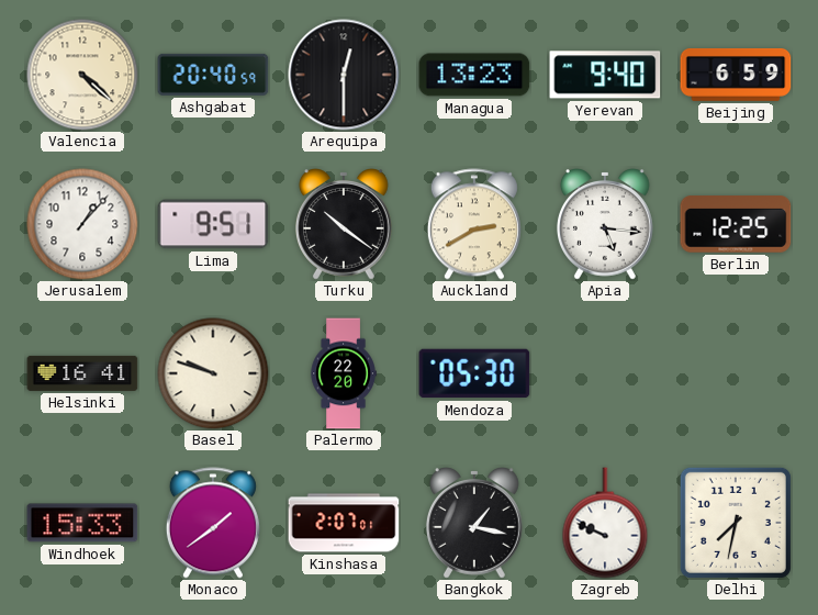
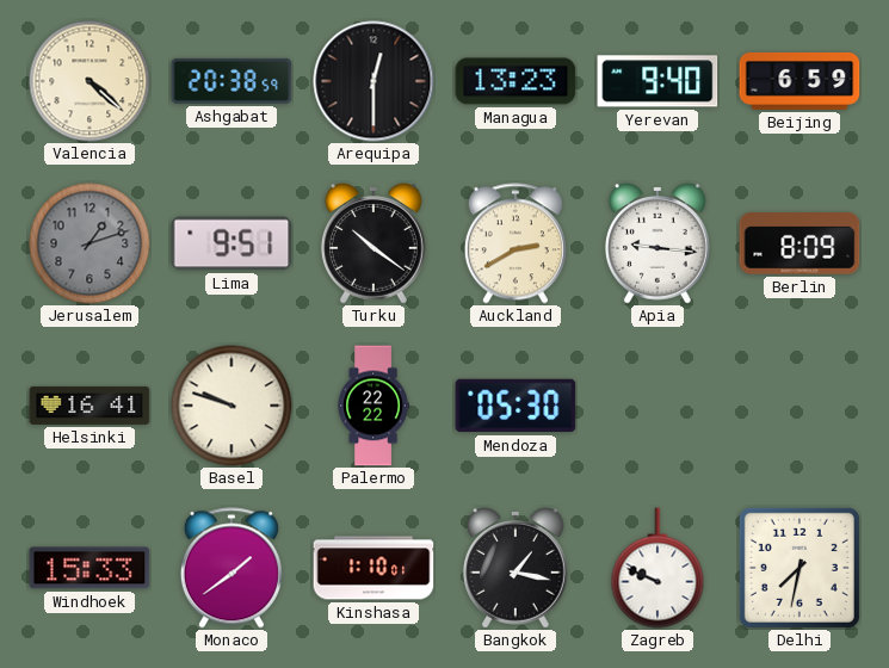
Ashgabat: 20:40 -> 20:38 (231, 81)
Jerusalem: 1:07 -> 1:12 (89, 243)
Jerusalem dial: white -> grey (89, 243)
Apia: 5:16 -> 9:16 (658, 245)
Berlin: 12:25 -> 8:09 (800, 245)
Palermo: 22:20 -> 22:22 (373, 406)
Kinshasa: 2:07 -> 1:10 (373, 568)
